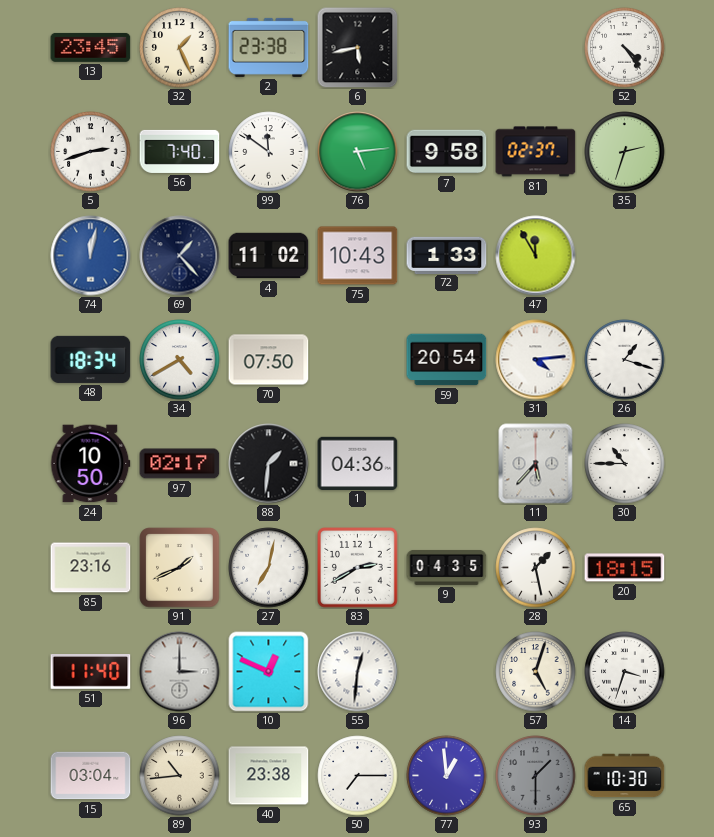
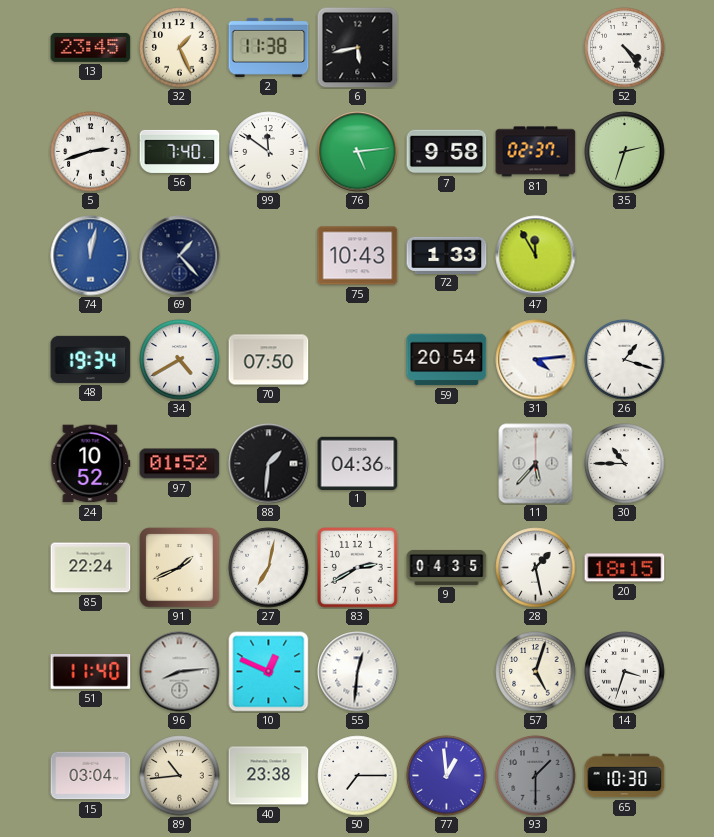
2: 23:38 -> 11:38 (269, 47)
4: 11:02 -> none (269, 256)
48: 18:34 -> 19:34 (91, 359)
24: 10:50 -> 10:52 (91, 464)
97: 02:17 -> 01:52 (180, 464)
85: 23:16 -> 22:24 (91, 568)
96: 3:00 -> 8:14 (180, 672)
